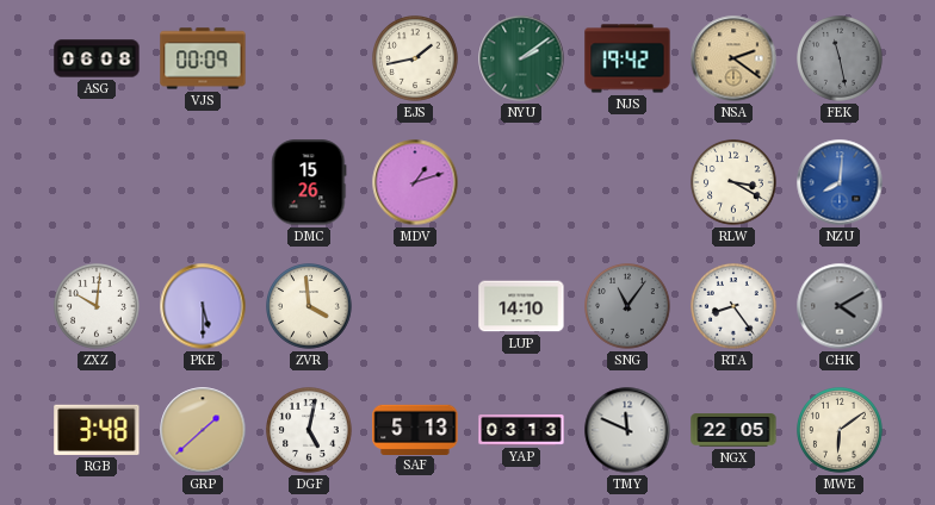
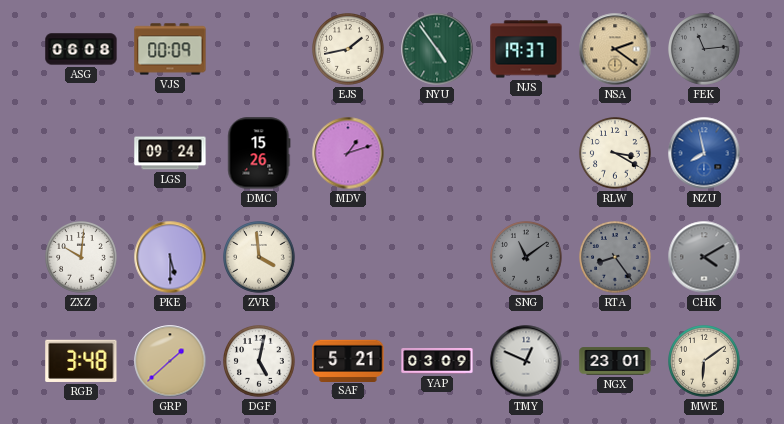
NYU: 2:09 -> 4:54 (437, 49)
NJS: 19:42 -> 19:37 (526, 49)
FEK: 11:28 -> 11:14 (705, 50)
LGS: none -> 09:24 (170, 153)
NZU: 8:01 -> 7:58 (704, 153)
LUP: 14:10 -> none (521, 306)
SNG: 11:06 -> 11:09 (527, 258)
RTA dial: white -> grey (616, 258)
SAF: 5:13 -> 5:21 (348, 360)
YAP: 03:13 -> 03:09 (437, 362)
TMY: 11:49 -> 12:49 (526, 361)
NGX: 22:05 -> 23:01 (615, 361)
